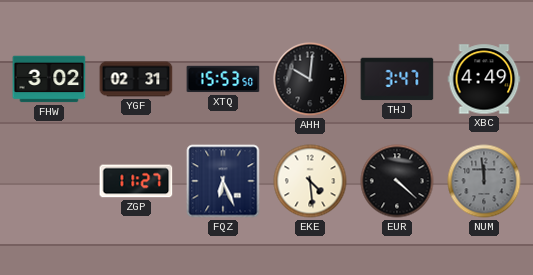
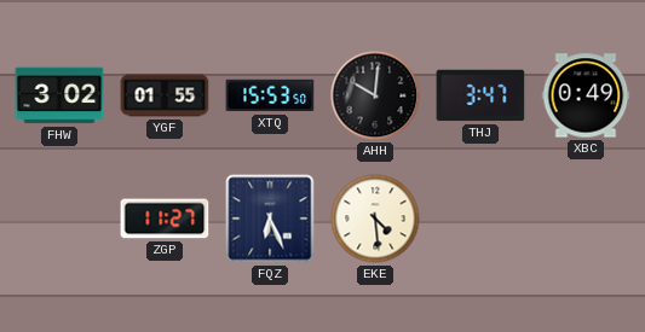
YGF: 02:31 -> 01:55 (165, 95)
XBC: 4:49 -> 0:49 (586, 95)
EUR: 4:22 -> none (397, 181)
NUM: 11:59 -> none (484, 181)
